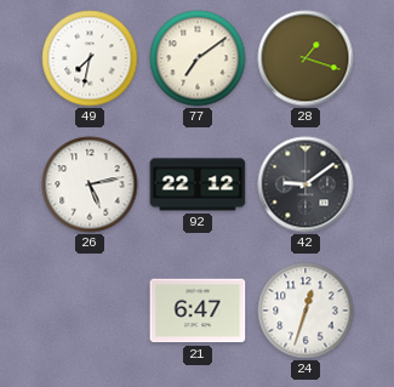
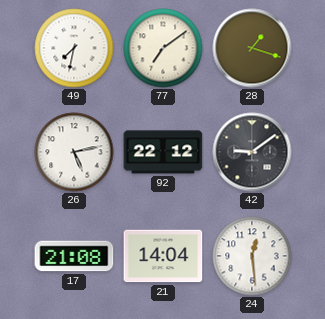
17: none -> 21:08 (74, 256)
21: 6:47 -> 14:04 (163, 256)
24: 12:33 -> 12:29 (252, 256)
